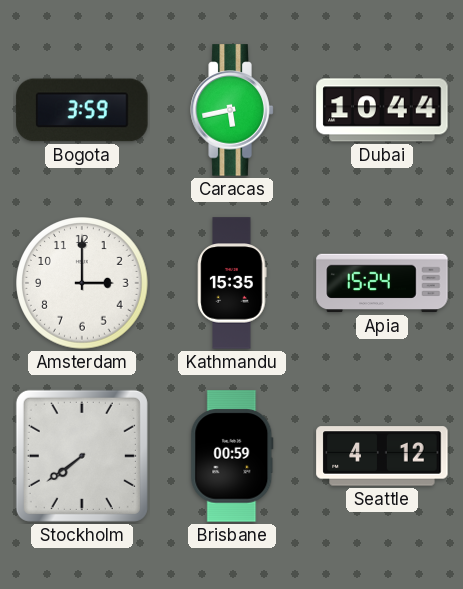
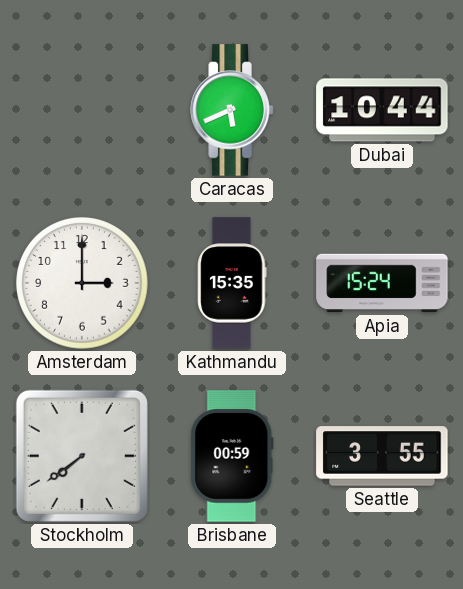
Bogota: 3:59 -> none (82, 110)
Caracas: 5:43 -> 5:41 (232, 110)
Seattle: 4:12 -> 3:55 (382, 456)
